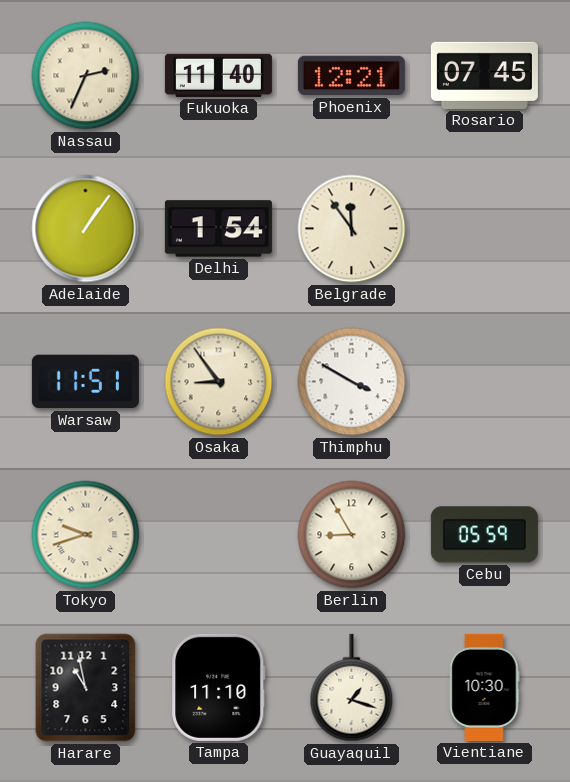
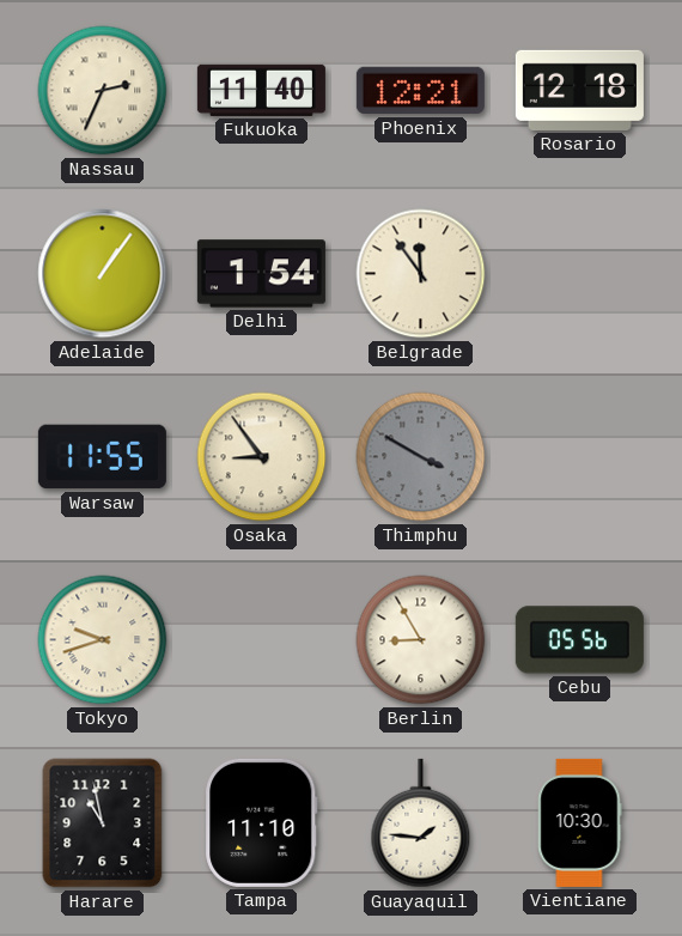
Rosario: 07:45 -> 12:18 (579, 90)
Warsaw: 11:51 -> 11:55 (102, 457)
Thimphu dial: white -> grey (421, 457)
Cebu: 05:59 -> 05:56 (579, 640)
Guayaquil: 1:18 -> 1:46 (421, 823)
